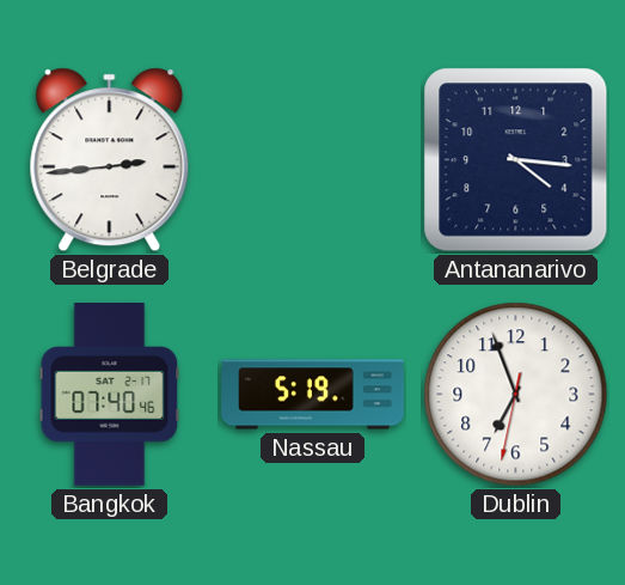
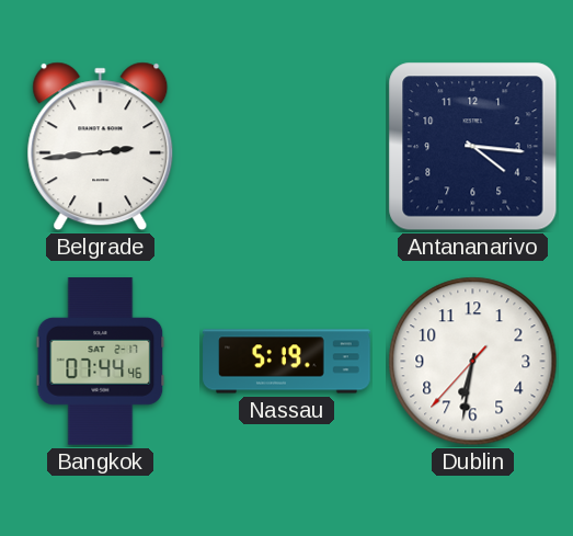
Bangkok: 07:40 -> 07:44 (101, 362)
Dublin: 6:56 -> 6:31 (473, 362)
